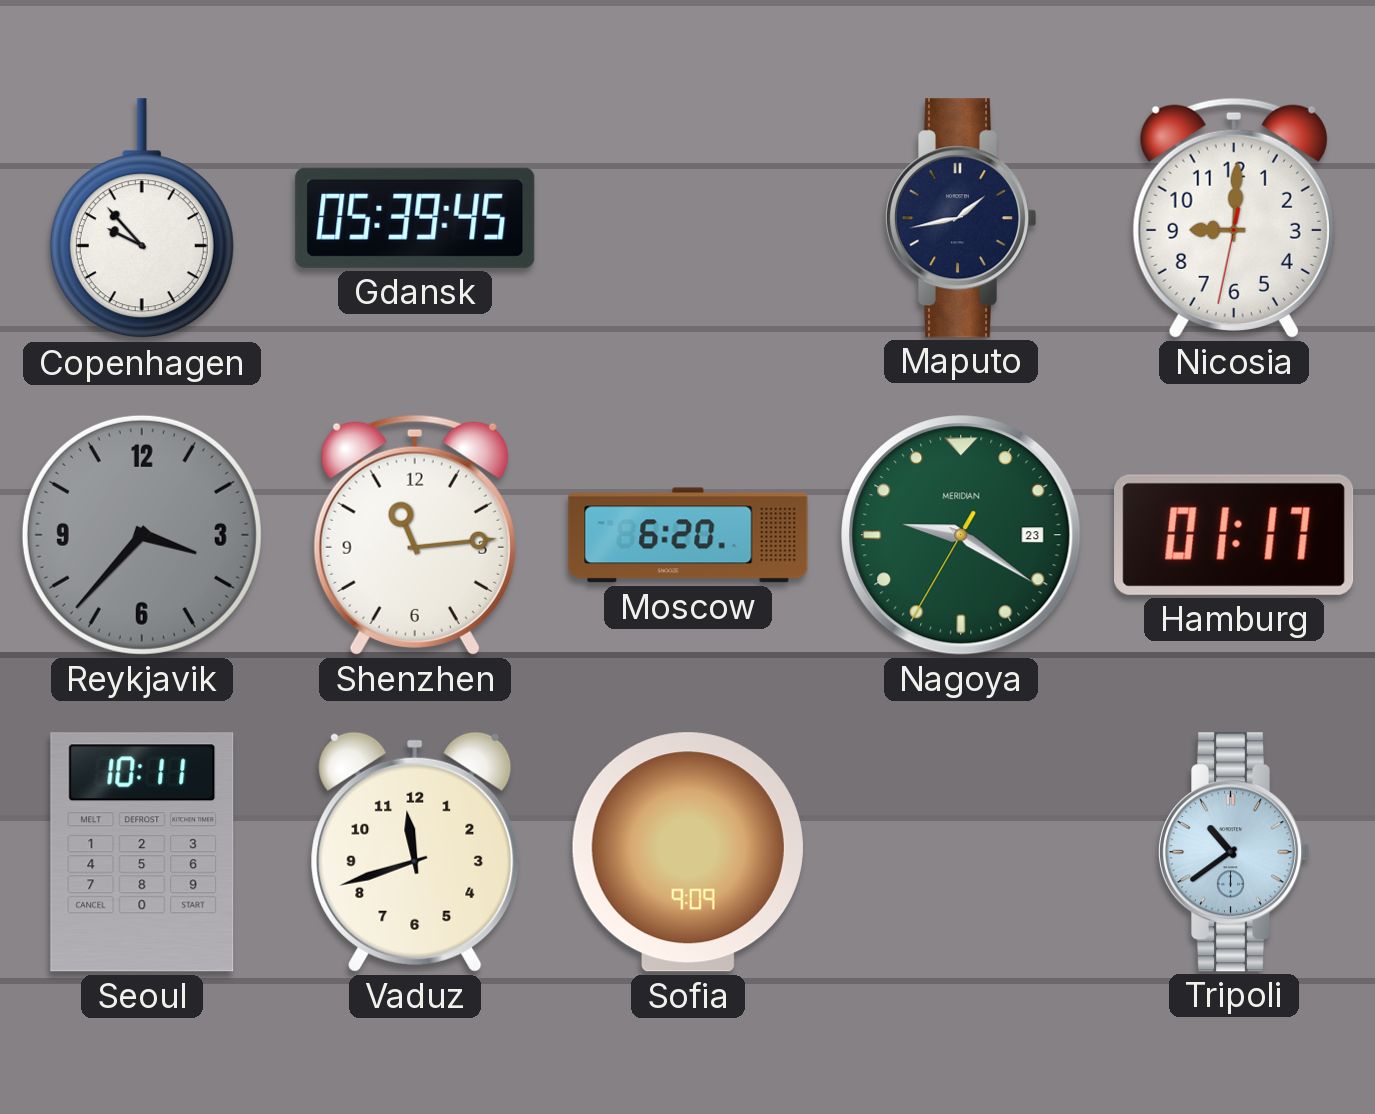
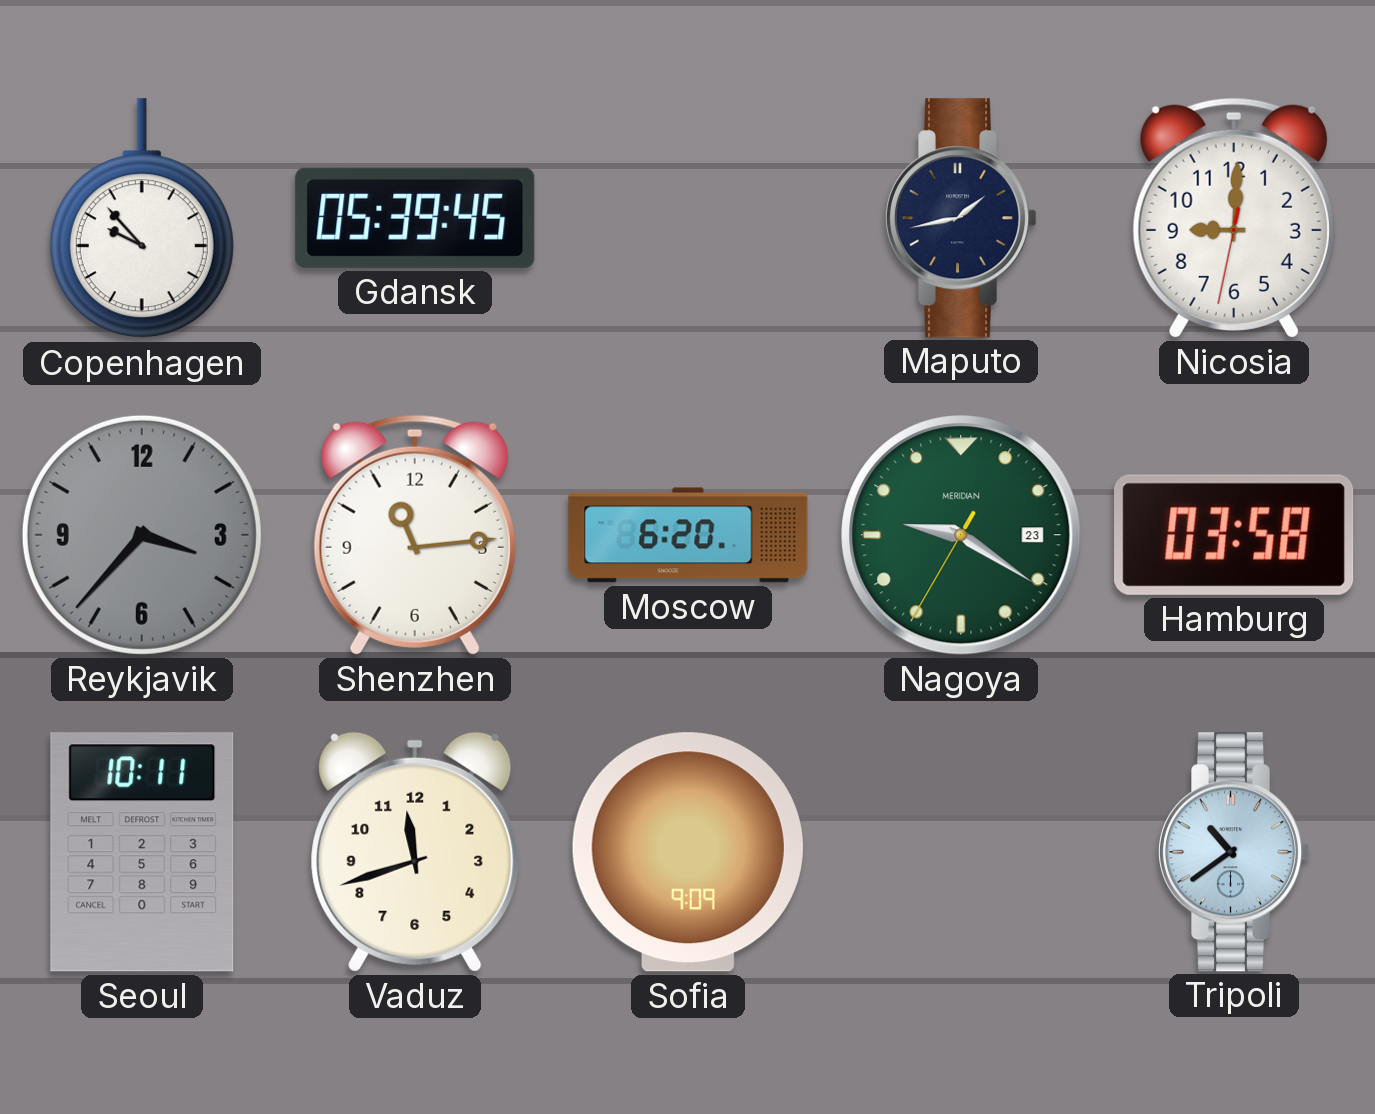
Hamburg: 01:17 -> 03:58 (1234, 535)
